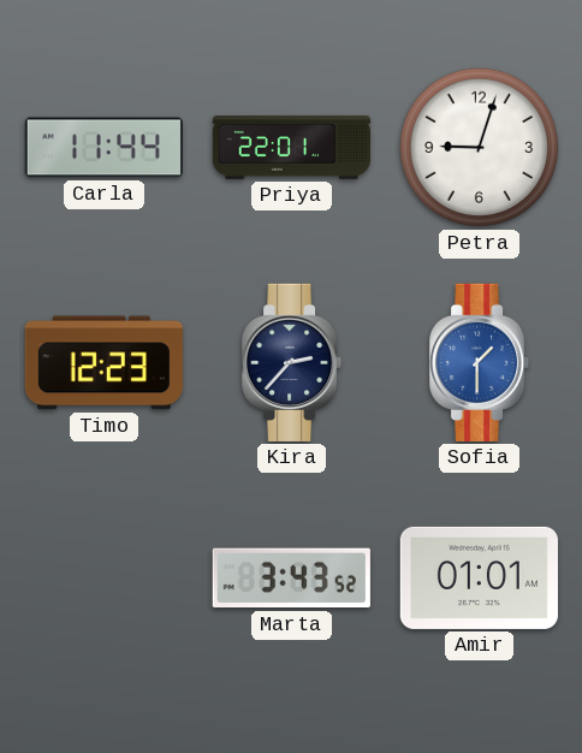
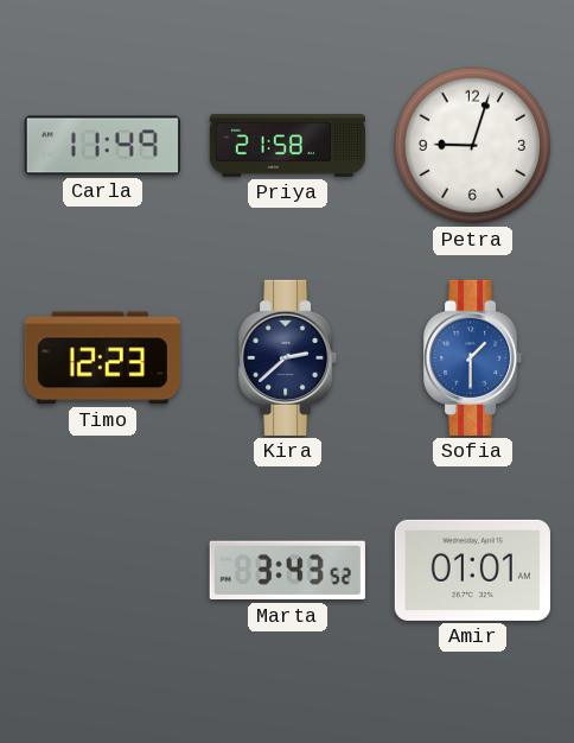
Carla: 11:44 -> 11:49 (102, 146)
Priya: 22:01 -> 21:58 (287, 146)
Kira: 2:37 -> 2:38 (288, 357)
